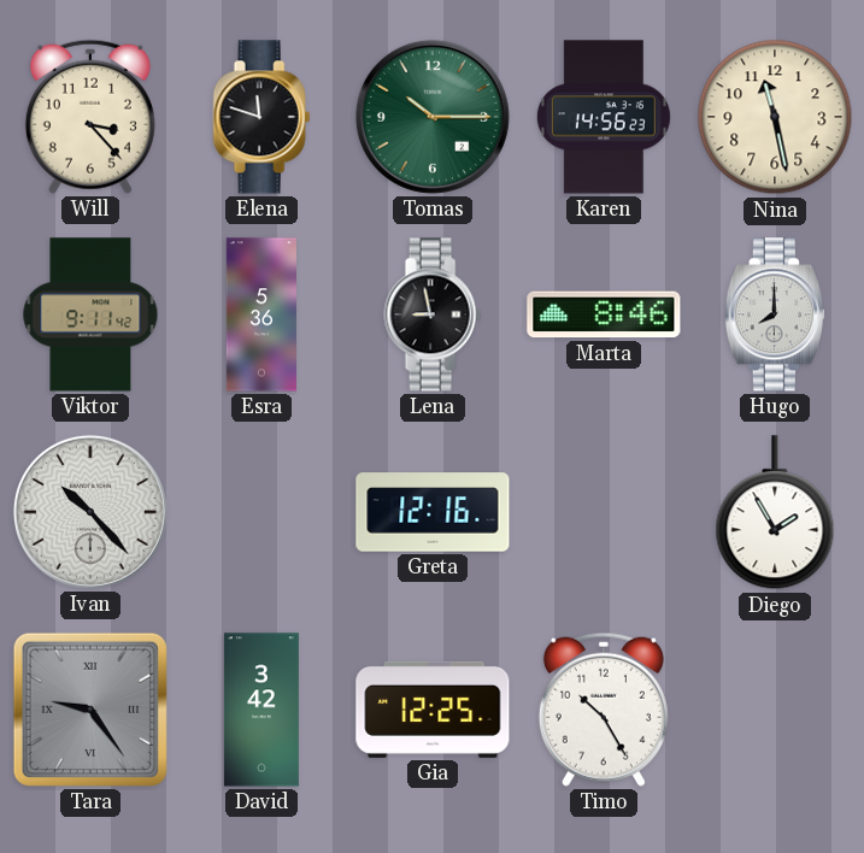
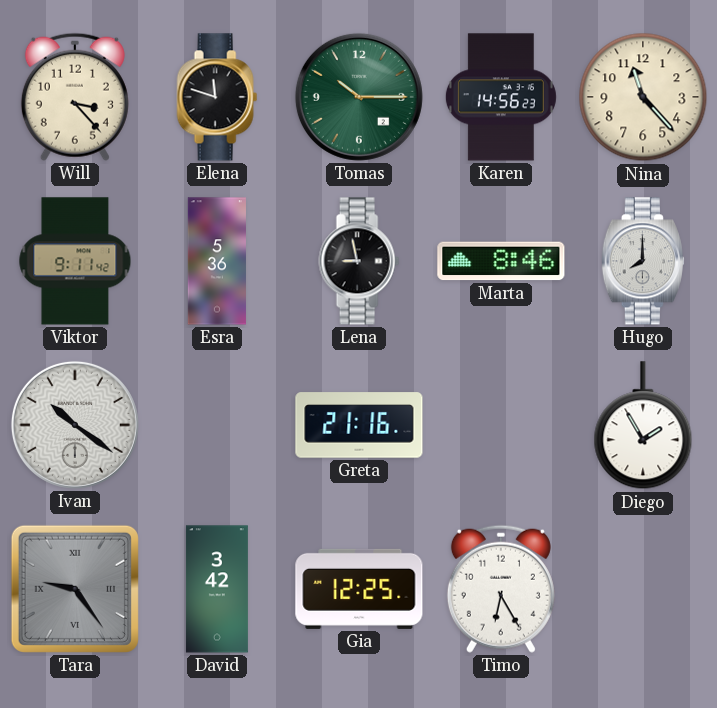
Nina: 11:28 -> 11:23 (643, 97)
Ivan: 10:23 -> 10:21 (75, 425)
Greta: 12:16 -> 21:16 (359, 425)
Timo: 10:25 -> 6:25 (501, 589)
